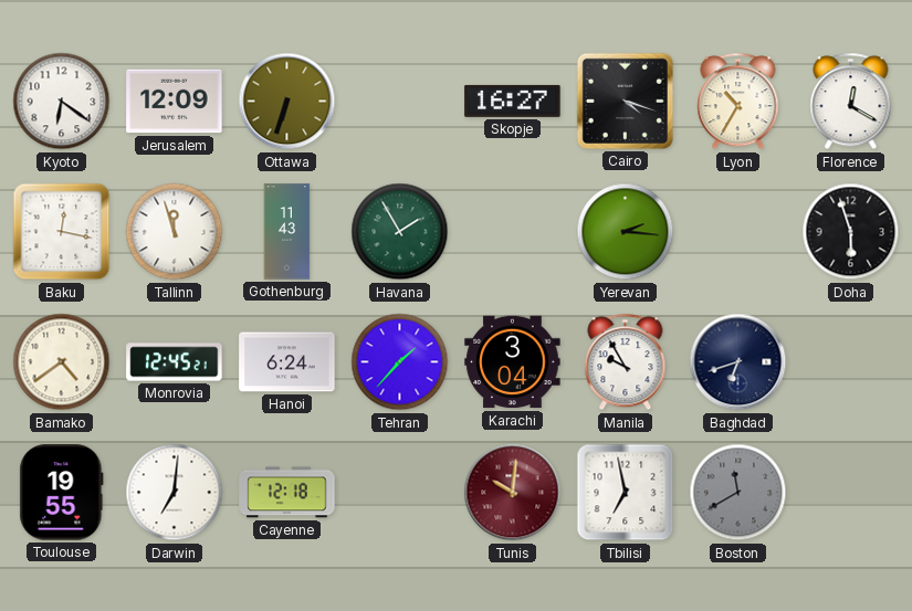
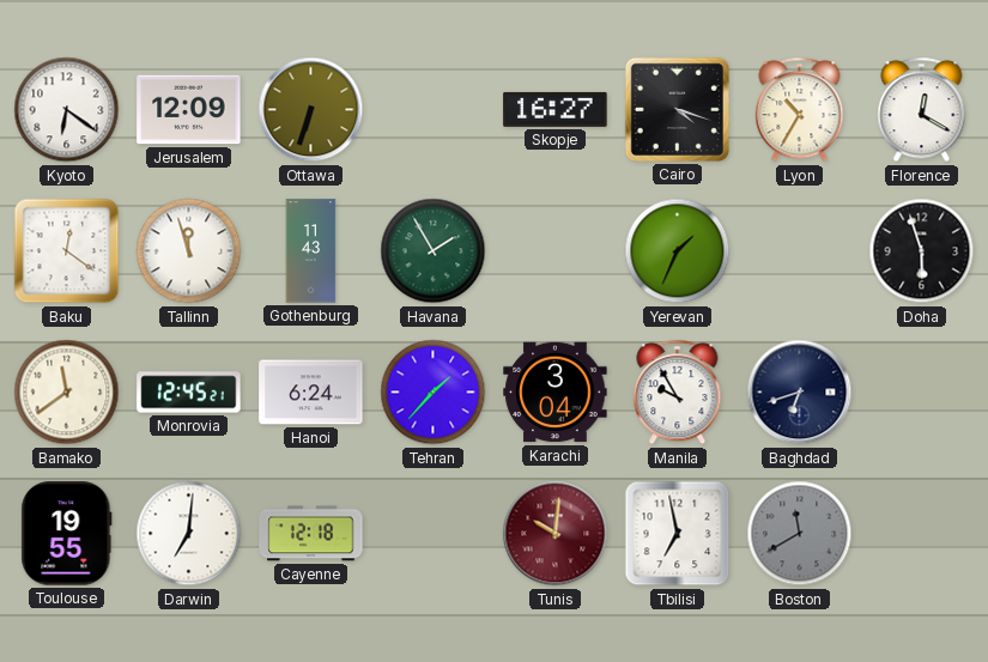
Baku: 12:17 -> 12:21 (67, 251)
Yerevan: 2:16 -> 1:34 (678, 251)
Bamako: 4:39 -> 11:39 (67, 393)
